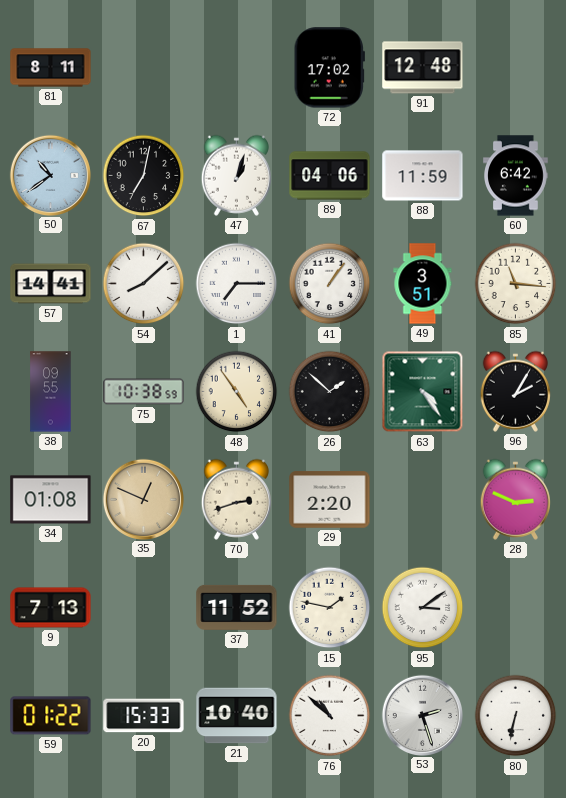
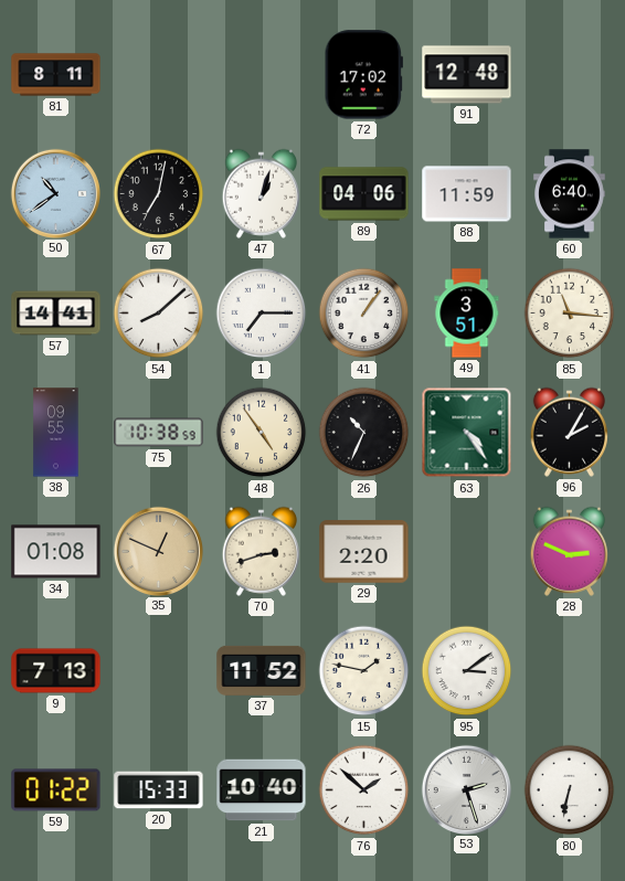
60: 6:42 -> 6:40 (570, 194)
26: 1:52 -> 10:34 (364, 433)
76: 10:52 -> 1:52 (364, 790)
